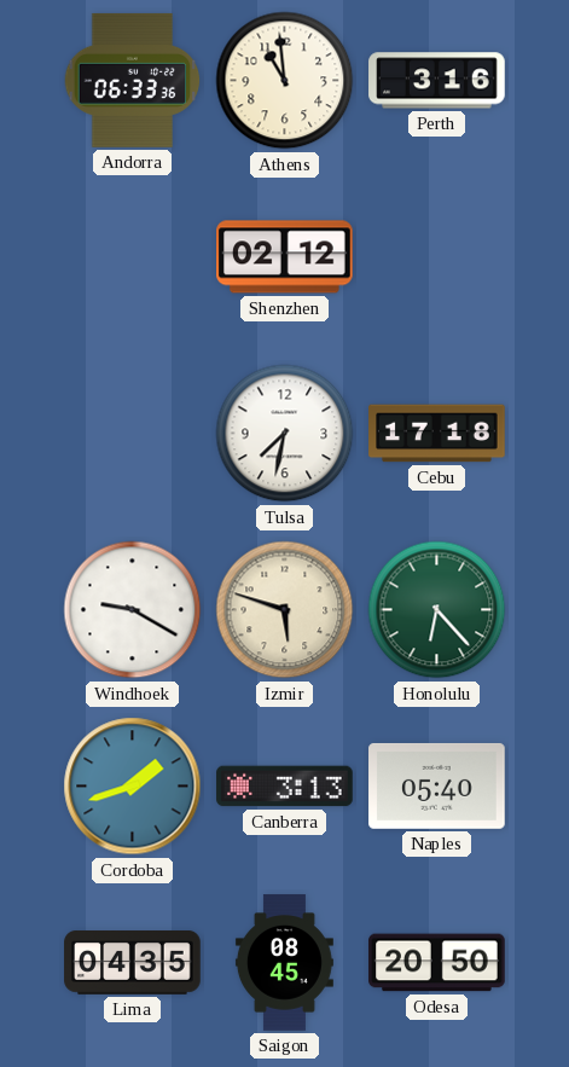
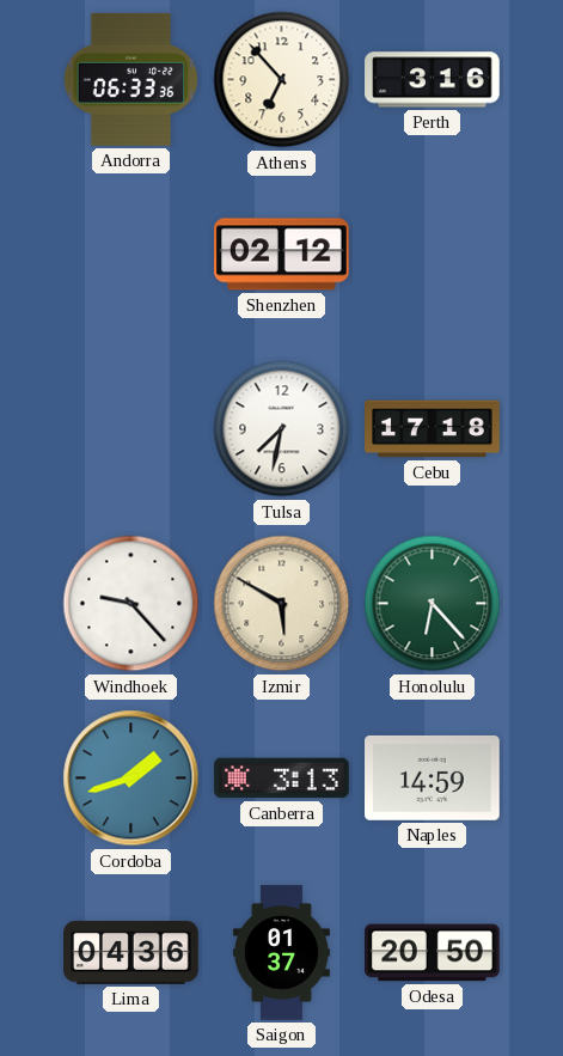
Athens: 10:59 -> 6:53 (282, 80)
Windhoek: 9:20 -> 9:23 (131, 604)
Izmir: 5:48 -> 5:50 (282, 604)
Naples: 05:40 -> 14:59 (433, 777)
Lima: 04:35 -> 04:36 (131, 953)
Saigon: 08:45 -> 01:37 (281, 953)
